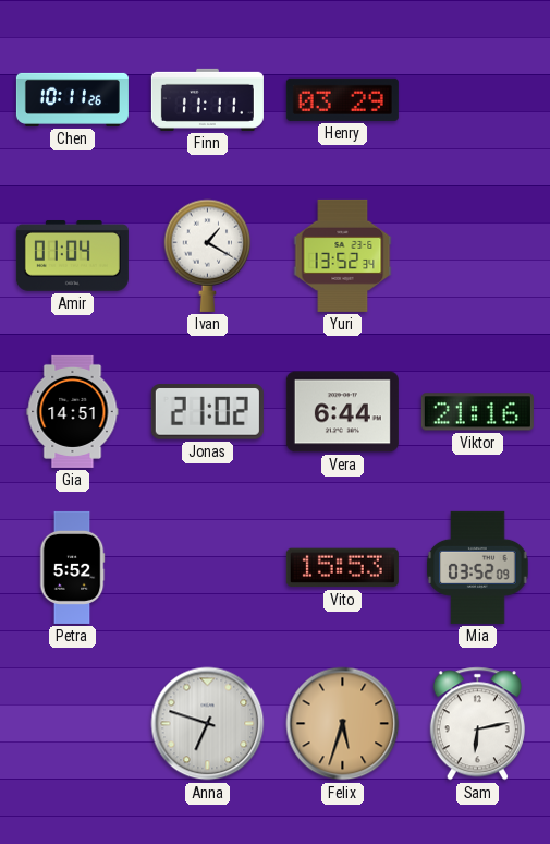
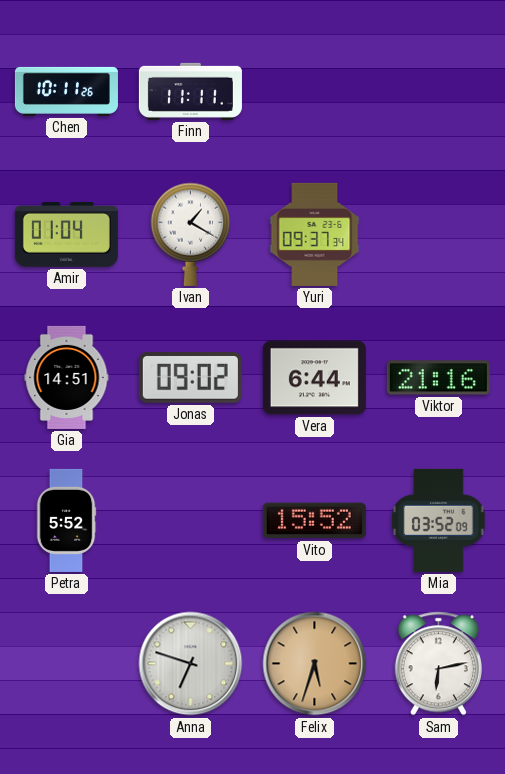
Henry: 03:29 -> none (342, 99)
Yuri: 13:52 -> 09:37 (315, 234)
Jonas: 21:02 -> 09:02 (190, 378)
Vito: 15:53 -> 15:52 (314, 521)
